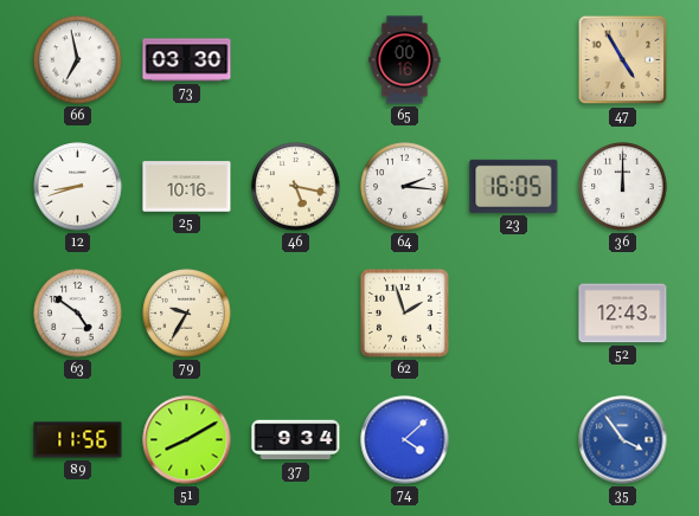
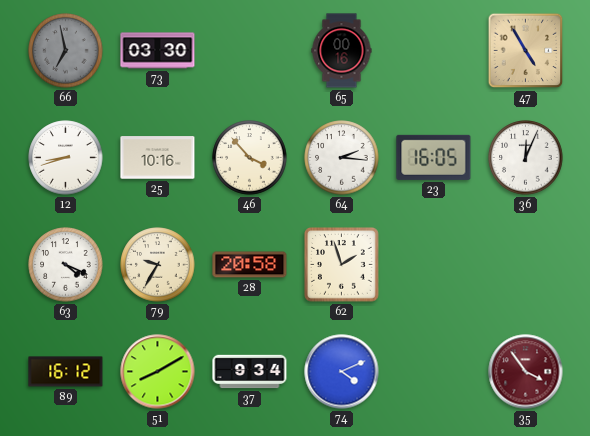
66 dial: white -> grey (66, 51)
46: 5:17 -> 3:53 (250, 158)
36: 12:00 -> 12:04 (526, 158)
63: 4:51 -> 4:19 (66, 265)
28: none -> 20:58 (250, 265)
52: 12:43 -> none (623, 314)
89: 11:56 -> 16:12 (66, 372)
74: 4:08 -> 4:11 (342, 372)
35 dial: blue -> burgundy (526, 372)
